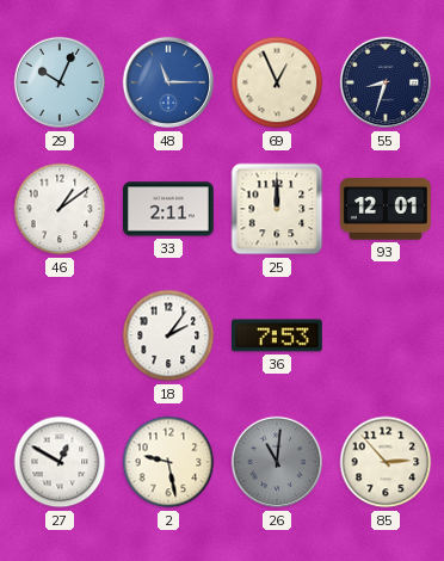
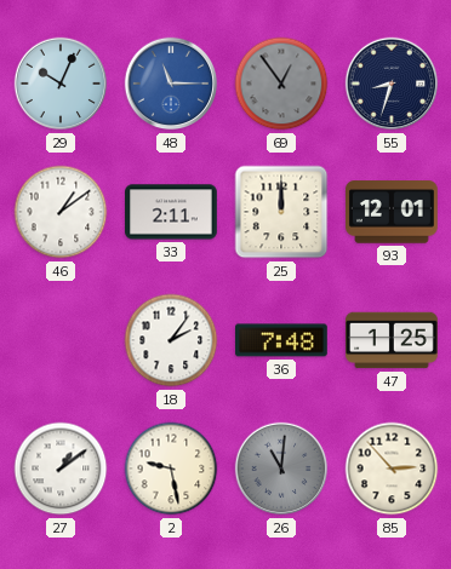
69: 12:56 -> 12:54 (281, 84)
69 dial: cream -> grey (281, 84)
36: 7:53 -> 7:48 (282, 340)
47: none -> 1:25 (392, 340)
27: 12:50 -> 1:09 (61, 469)
